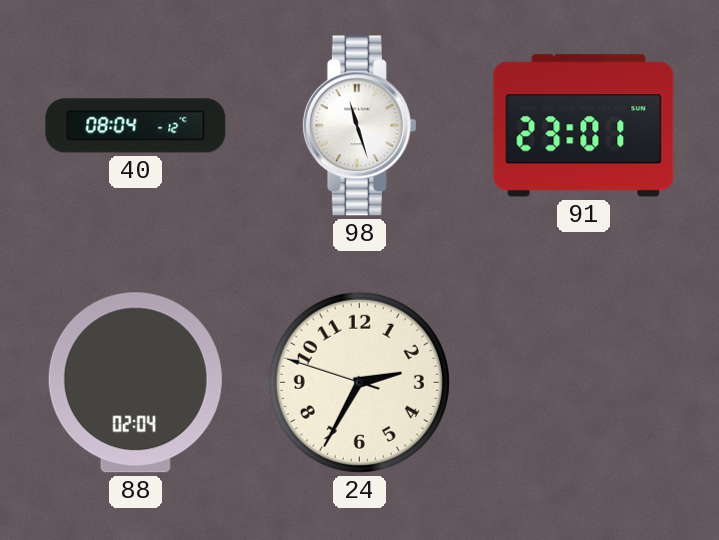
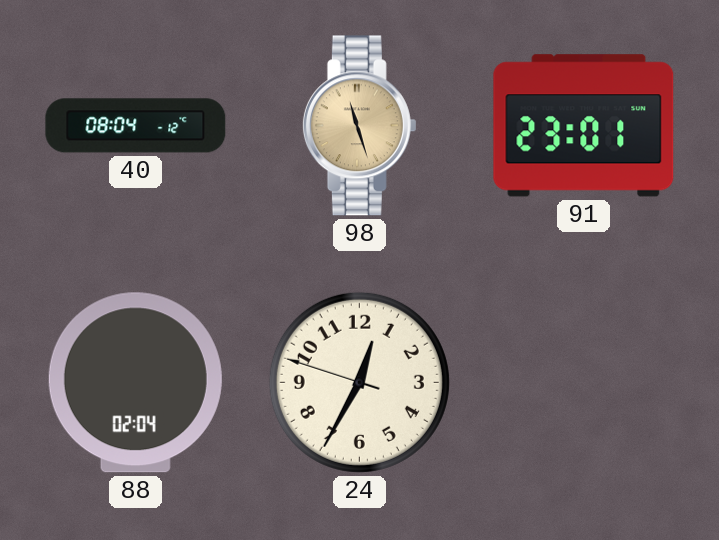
98 dial: white -> champagne (359, 126)
24: 2:34 -> 12:34 (359, 382)
